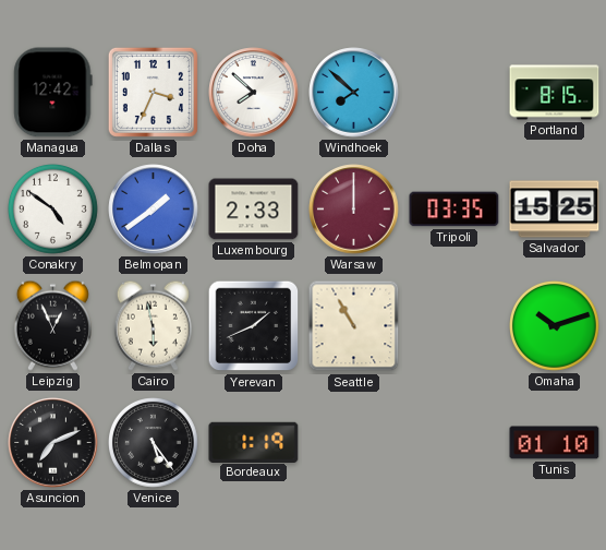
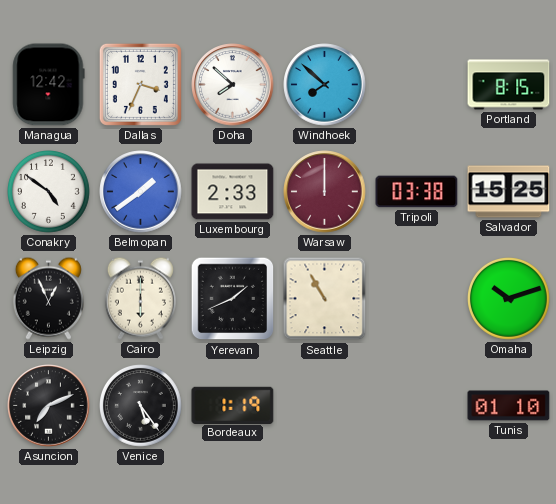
Tripoli: 03:35 -> 03:38 (417, 192)
Cairo: 5:58 -> 6:00 (140, 298)
